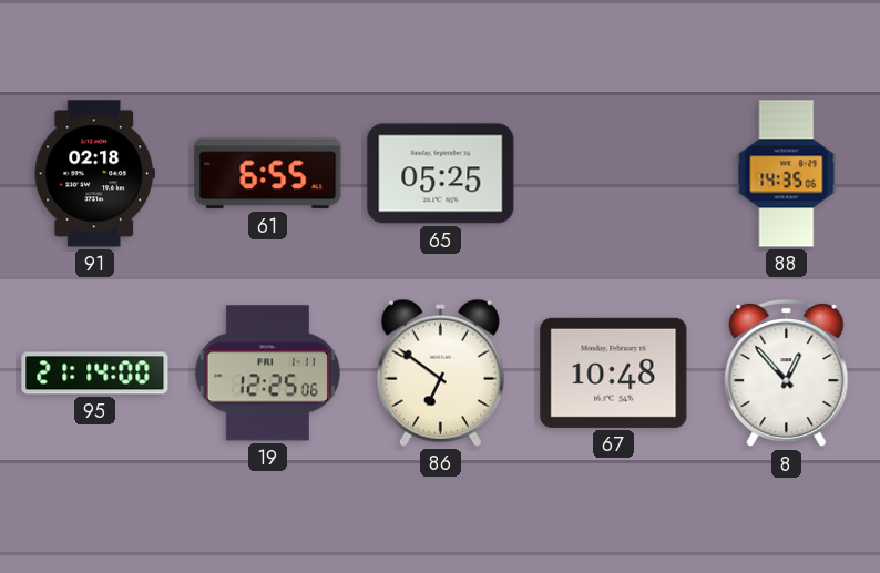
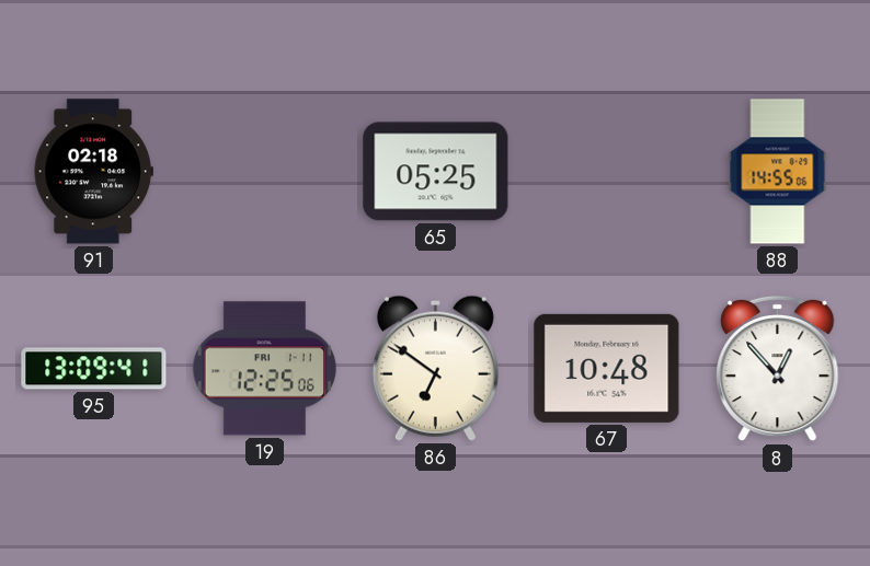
61: 6:55 -> none (268, 174)
88: 14:35 -> 14:55 (778, 172)
95: 21:14 -> 13:09 (94, 369)
